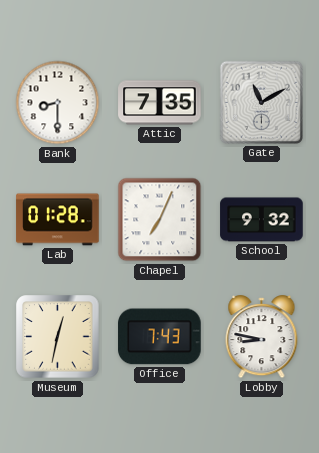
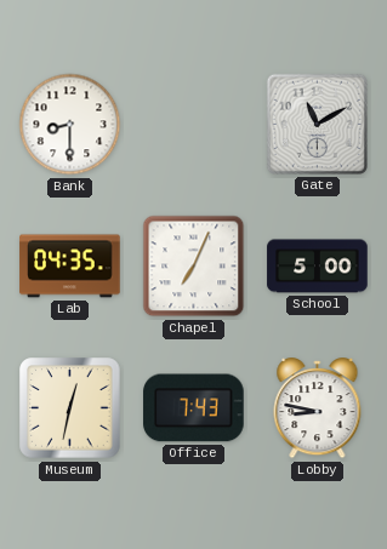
Attic: 7:35 -> none (160, 103)
Lab: 01:28 -> 04:35 (70, 267)
School: 9:32 -> 5:00 (318, 267)
